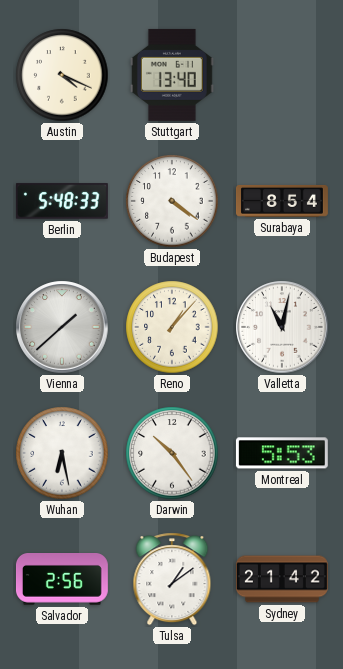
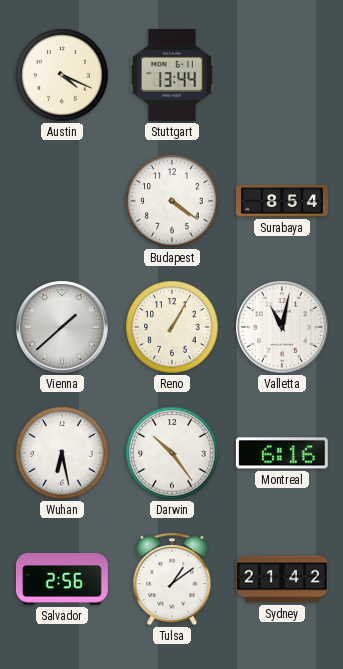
Stuttgart: 13:40 -> 13:44 (172, 75)
Berlin: 5:48 -> none (62, 201)
Reno: 1:07 -> 1:05 (172, 327)
Montreal: 5:53 -> 6:16 (282, 453)
